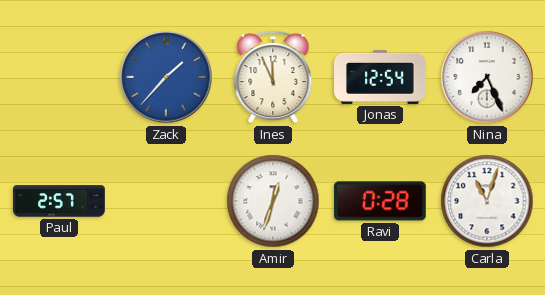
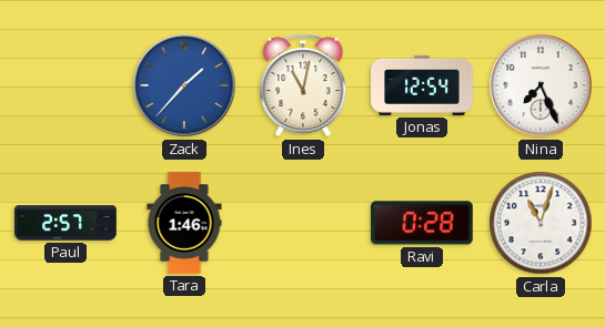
Ines: 11:56 -> 11:02 (303, 85)
Tara: none -> 1:46 (184, 223)
Amir: 12:33 -> none (273, 201)
